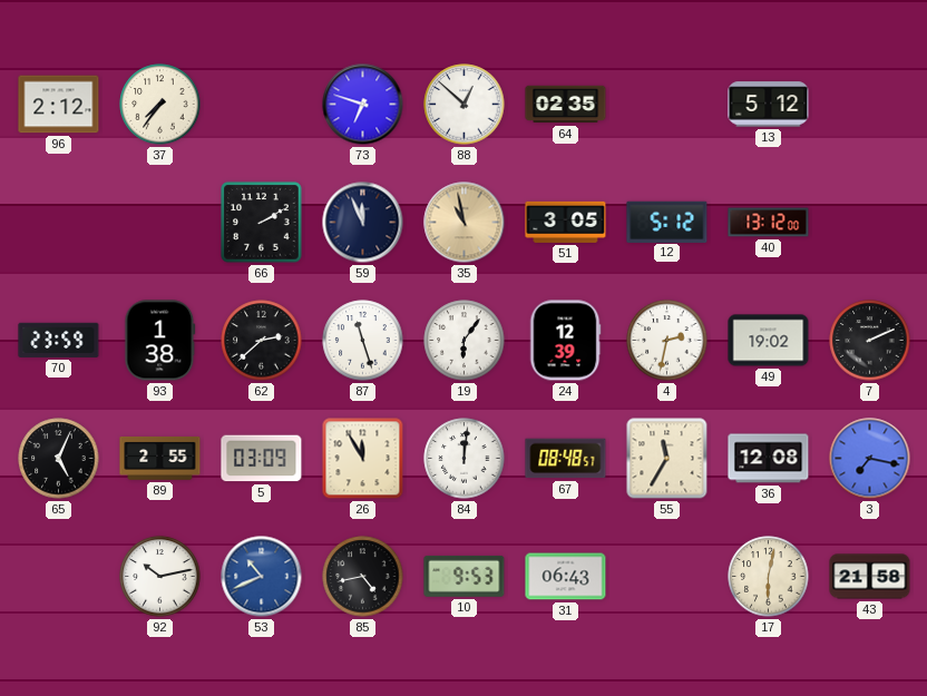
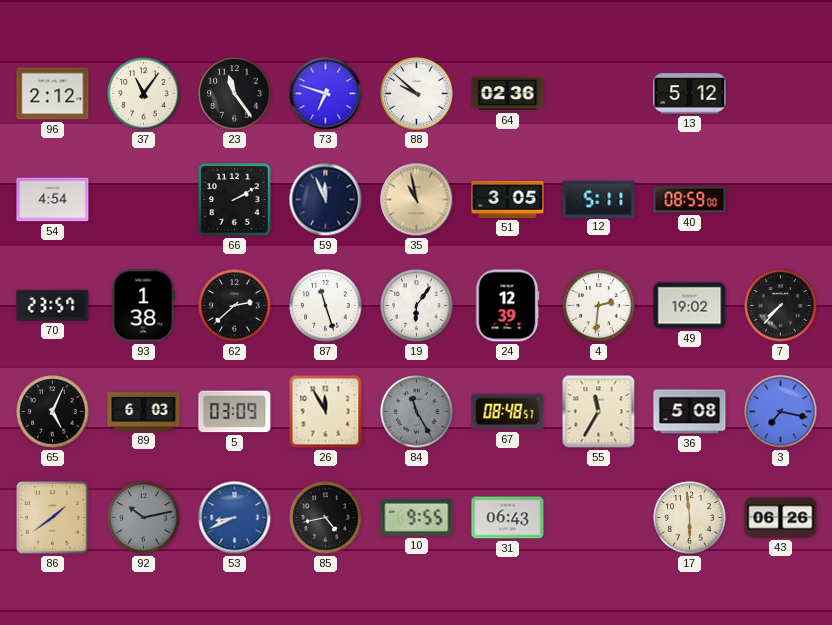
37: 7:36 -> 11:06 (144, 94)
23: none -> 11:24 (235, 94)
88: 12:52 -> 9:52 (417, 94)
64: 02:35 -> 02:36 (508, 94)
54: none -> 4:54 (53, 200)
12: 5:12 -> 5:11 (599, 199)
40: 13:12 -> 08:59 (690, 200)
70: 23:59 -> 23:57 (53, 305)
4: 2:32 -> 2:31 (599, 306)
7: 2:11 -> 7:37 (781, 306)
89: 2:55 -> 6:03 (144, 412)
84: 12:01 -> 11:25 (417, 412)
84 dial: white -> grey (417, 412)
36: 12:08 -> 5:08 (690, 412)
86: none -> 1:39 (53, 518)
92 dial: white -> grey (144, 518)
53: 10:41 -> 8:41 (235, 518)
10: 9:53 -> 9:55 (417, 517)
17: 6:02 -> 5:59 (690, 518)
43: 21:58 -> 06:26 (781, 518)
